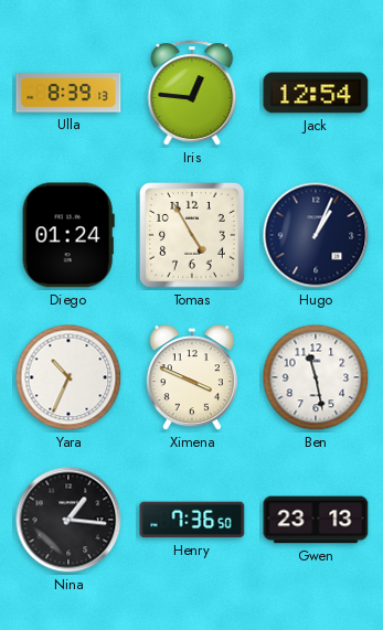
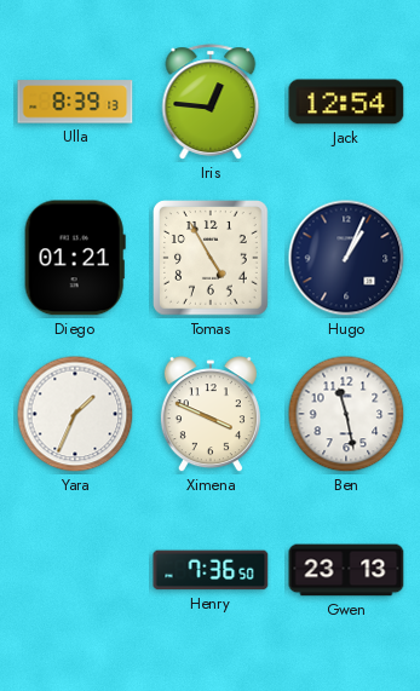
Diego: 01:24 -> 01:21 (75, 258)
Yara: 10:34 -> 1:34 (75, 414)
Nina: 1:16 -> none (68, 520)
